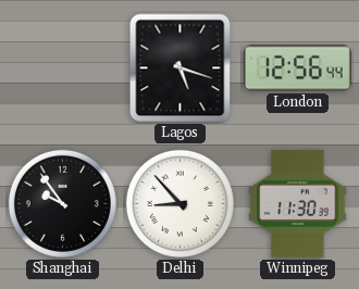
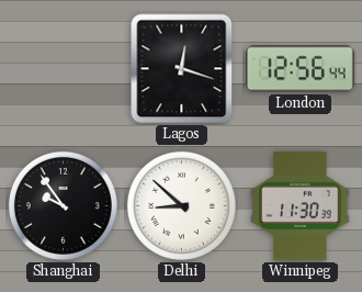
Lagos: 5:18 -> 12:18 (182, 69)
Delhi: 8:53 -> 8:52 (181, 205)
